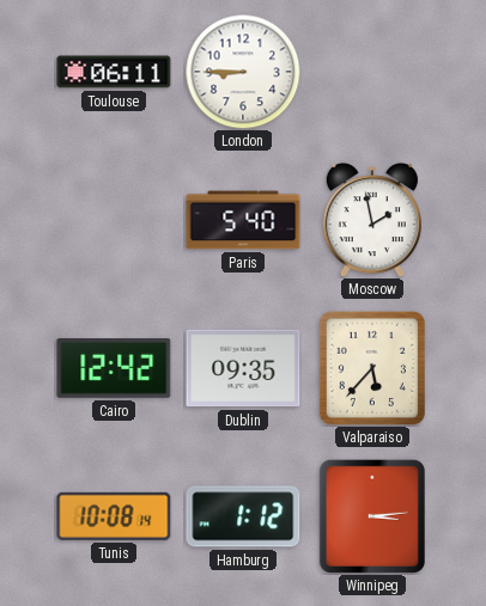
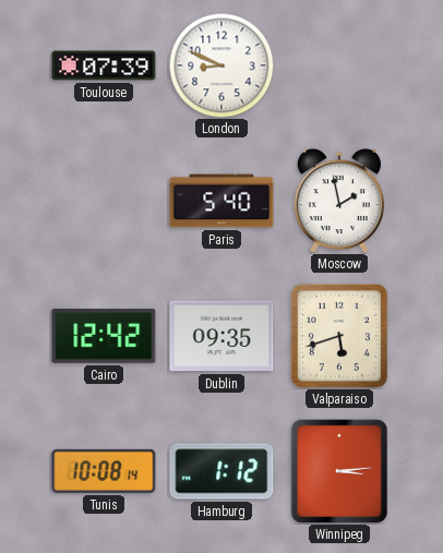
Toulouse: 06:11 -> 07:39 (104, 65)
London: 8:45 -> 8:49 (221, 65)
Valparaiso: 5:37 -> 5:42 (339, 336)
